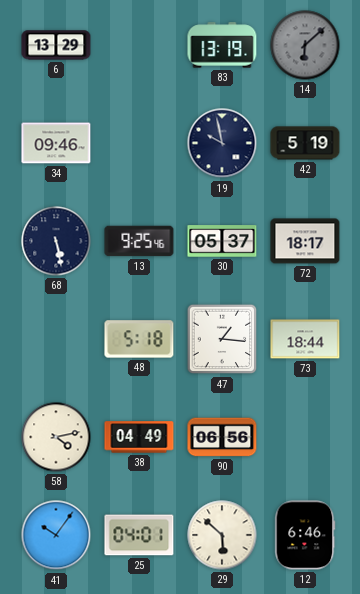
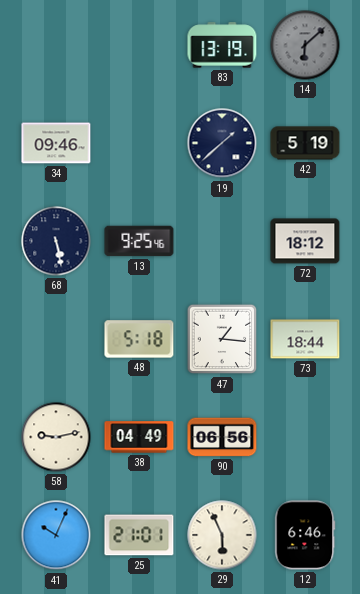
6: 13:29 -> none (56, 45)
19: 9:58 -> 1:38 (222, 143)
30: 05:37 -> none (222, 241)
72: 18:17 -> 18:12 (305, 241)
58: 4:13 -> 9:13 (56, 437)
41: 10:06 -> 10:04 (56, 535)
25: 04:01 -> 21:01 (139, 535)
29: 5:52 -> 5:56 (222, 535)
